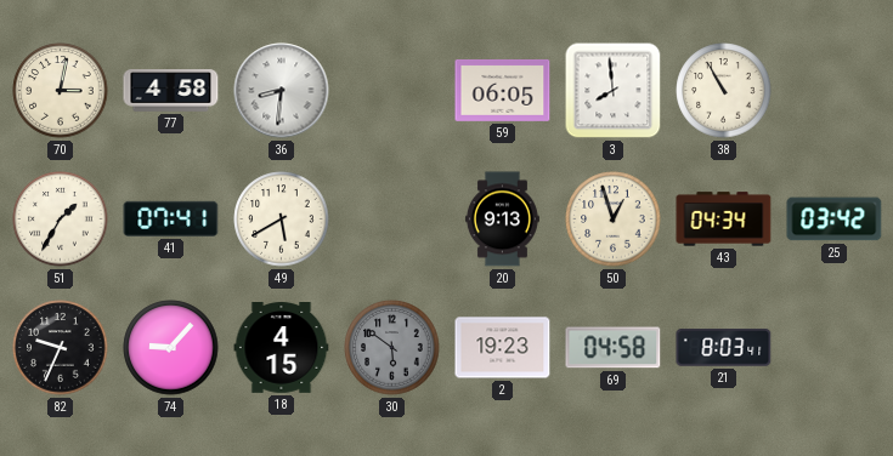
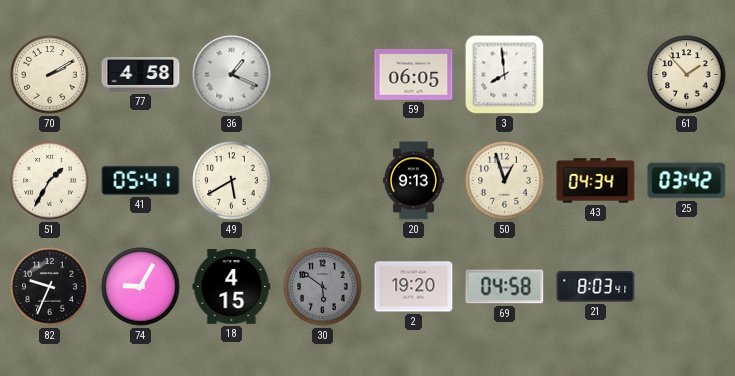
70: 3:02 -> 2:10 (50, 75)
36: 8:31 -> 1:19 (232, 75)
38: 10:55 -> none (724, 91)
61: none -> 1:53 (687, 75)
41: 07:41 -> 05:41 (141, 180)
74: 9:07 -> 9:05 (141, 287)
2: 19:23 -> 19:20 (414, 287)
